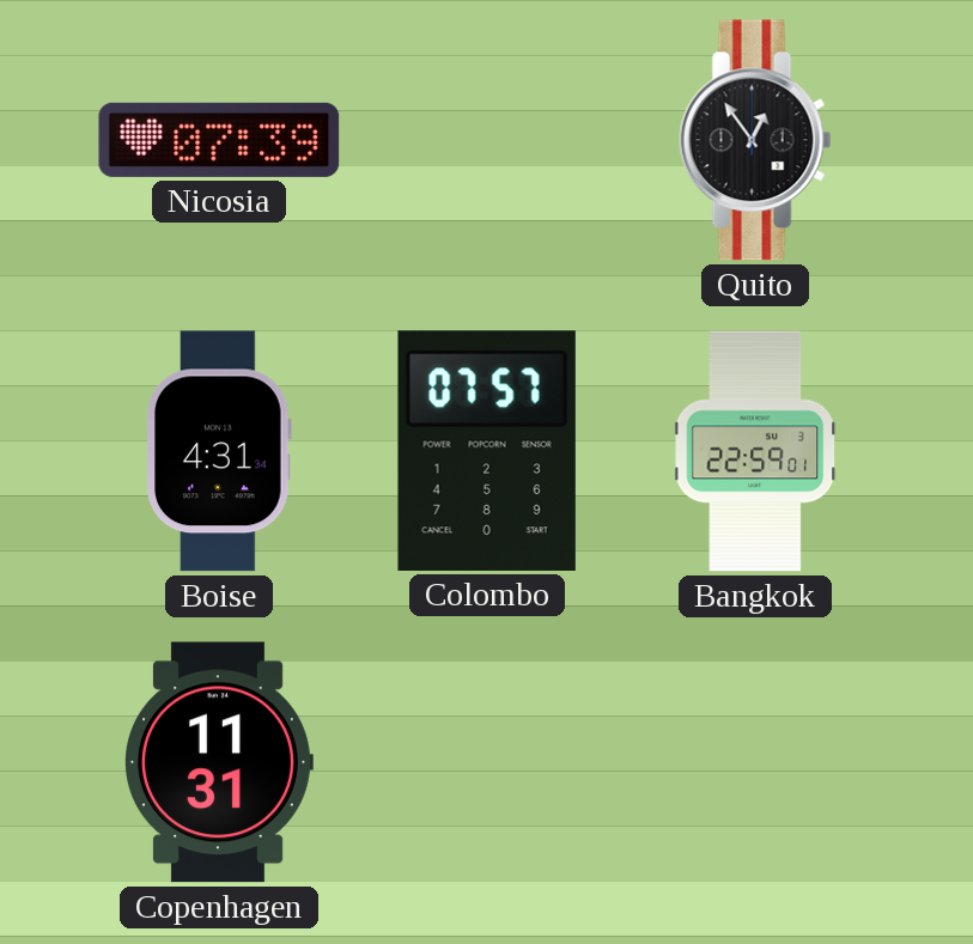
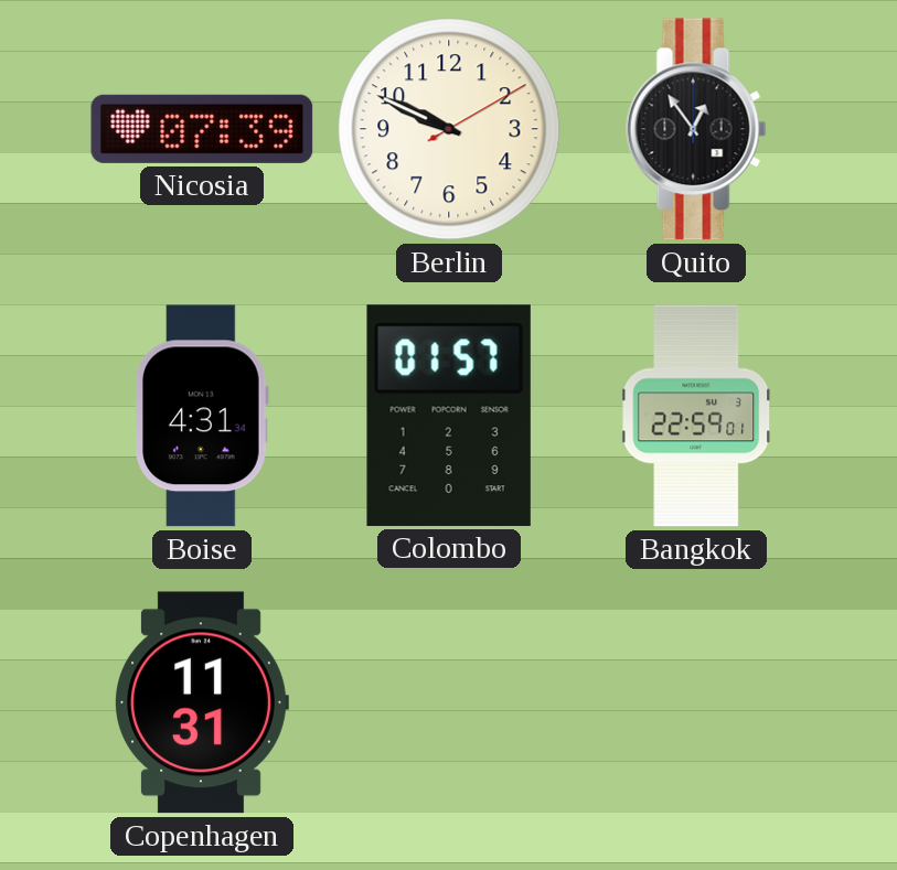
Berlin: none -> 9:49 (449, 129)
Colombo: 07:57 -> 01:57 (449, 416)
